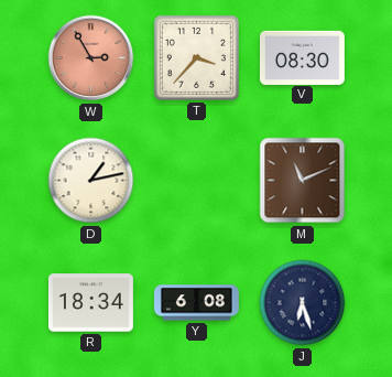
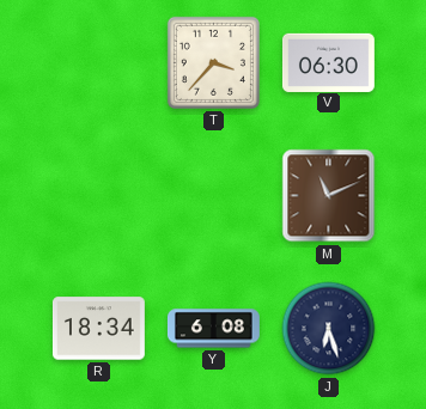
W: 2:55 -> none (91, 58)
V: 08:30 -> 06:30 (328, 62)
D: 1:13 -> none (91, 181)
